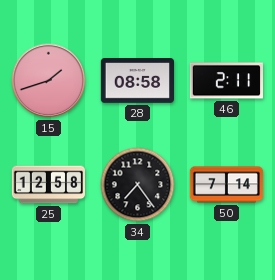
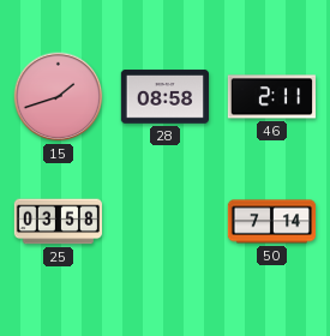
25: 12:58 -> 03:58 (58, 222)
34: 7:24 -> none (138, 185)
